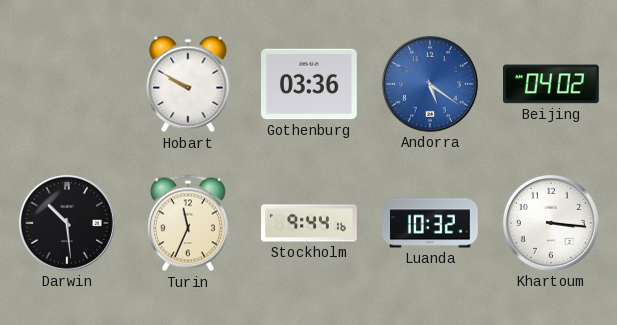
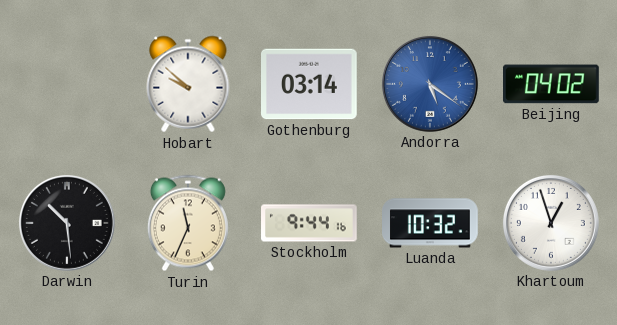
Hobart: 9:50 -> 9:52 (188, 84)
Gothenburg: 03:36 -> 03:14 (310, 84)
Khartoum: 3:16 -> 12:57 (551, 223)
